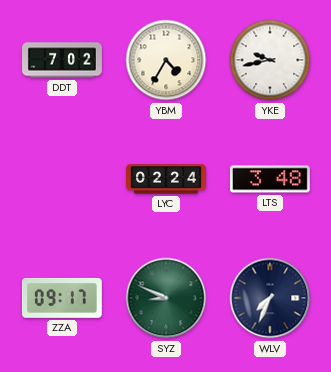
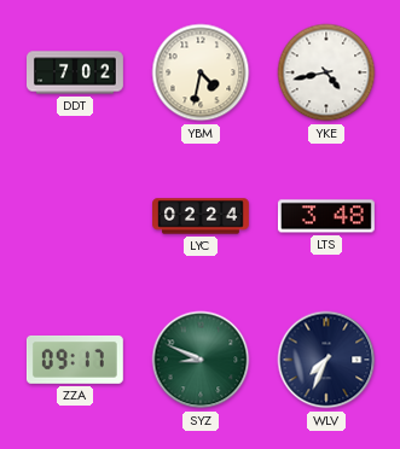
YBM: 4:35 -> 4:32 (201, 72)
YKE: 9:43 -> 4:43 (326, 72)
